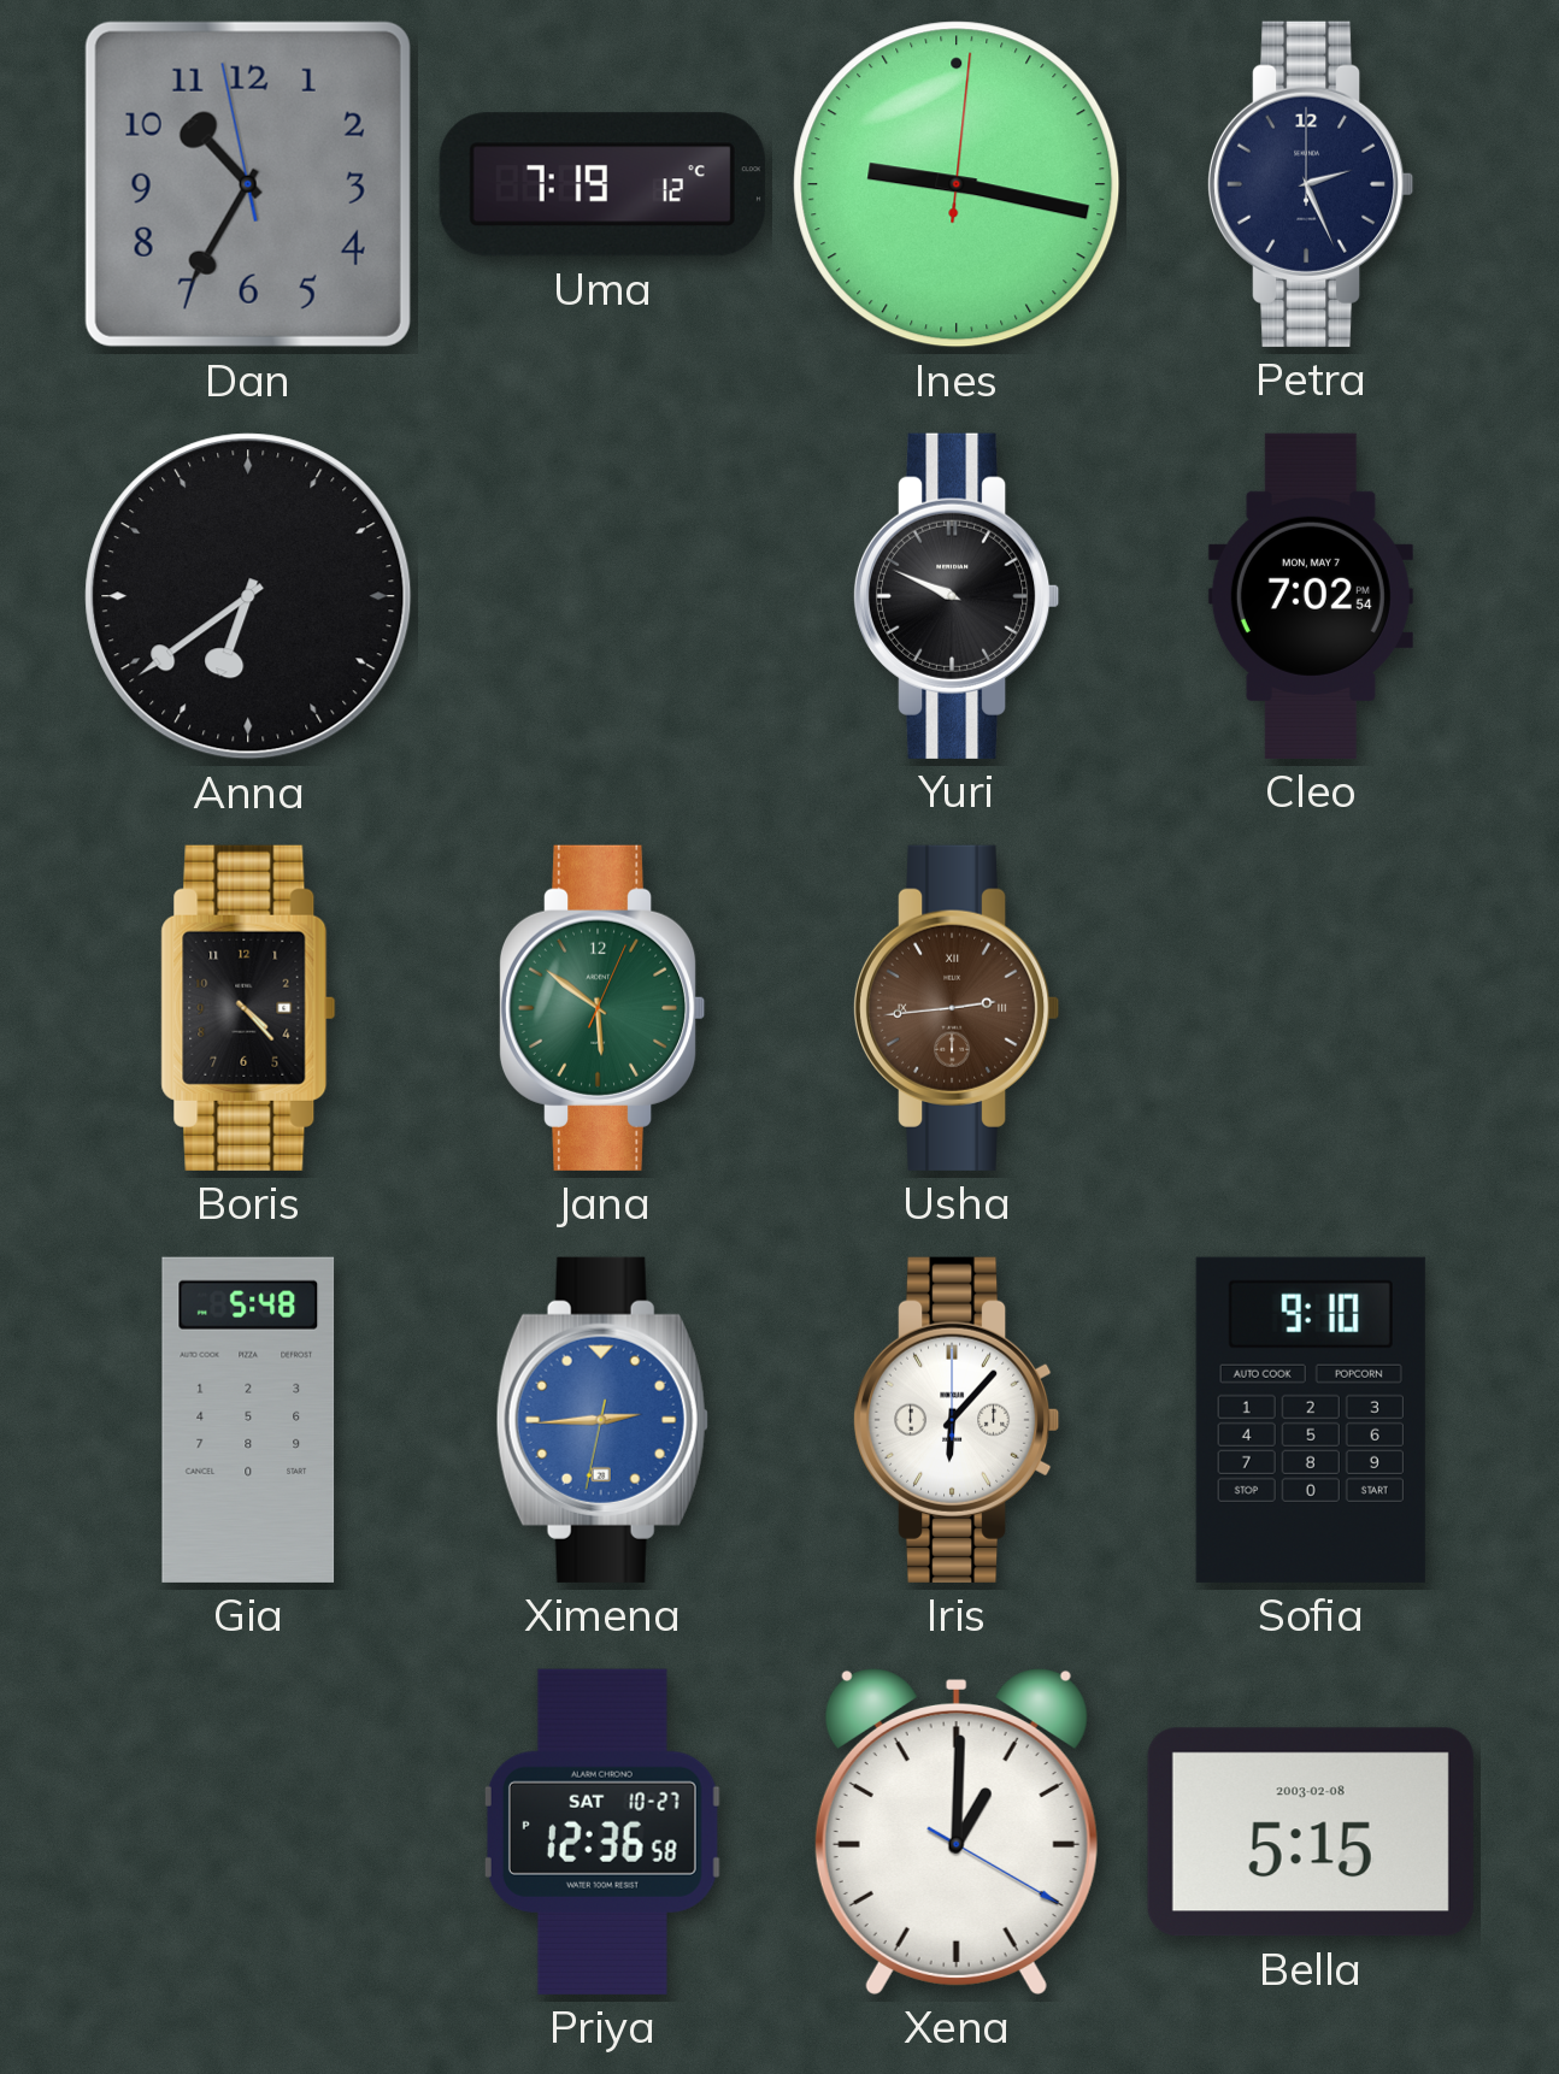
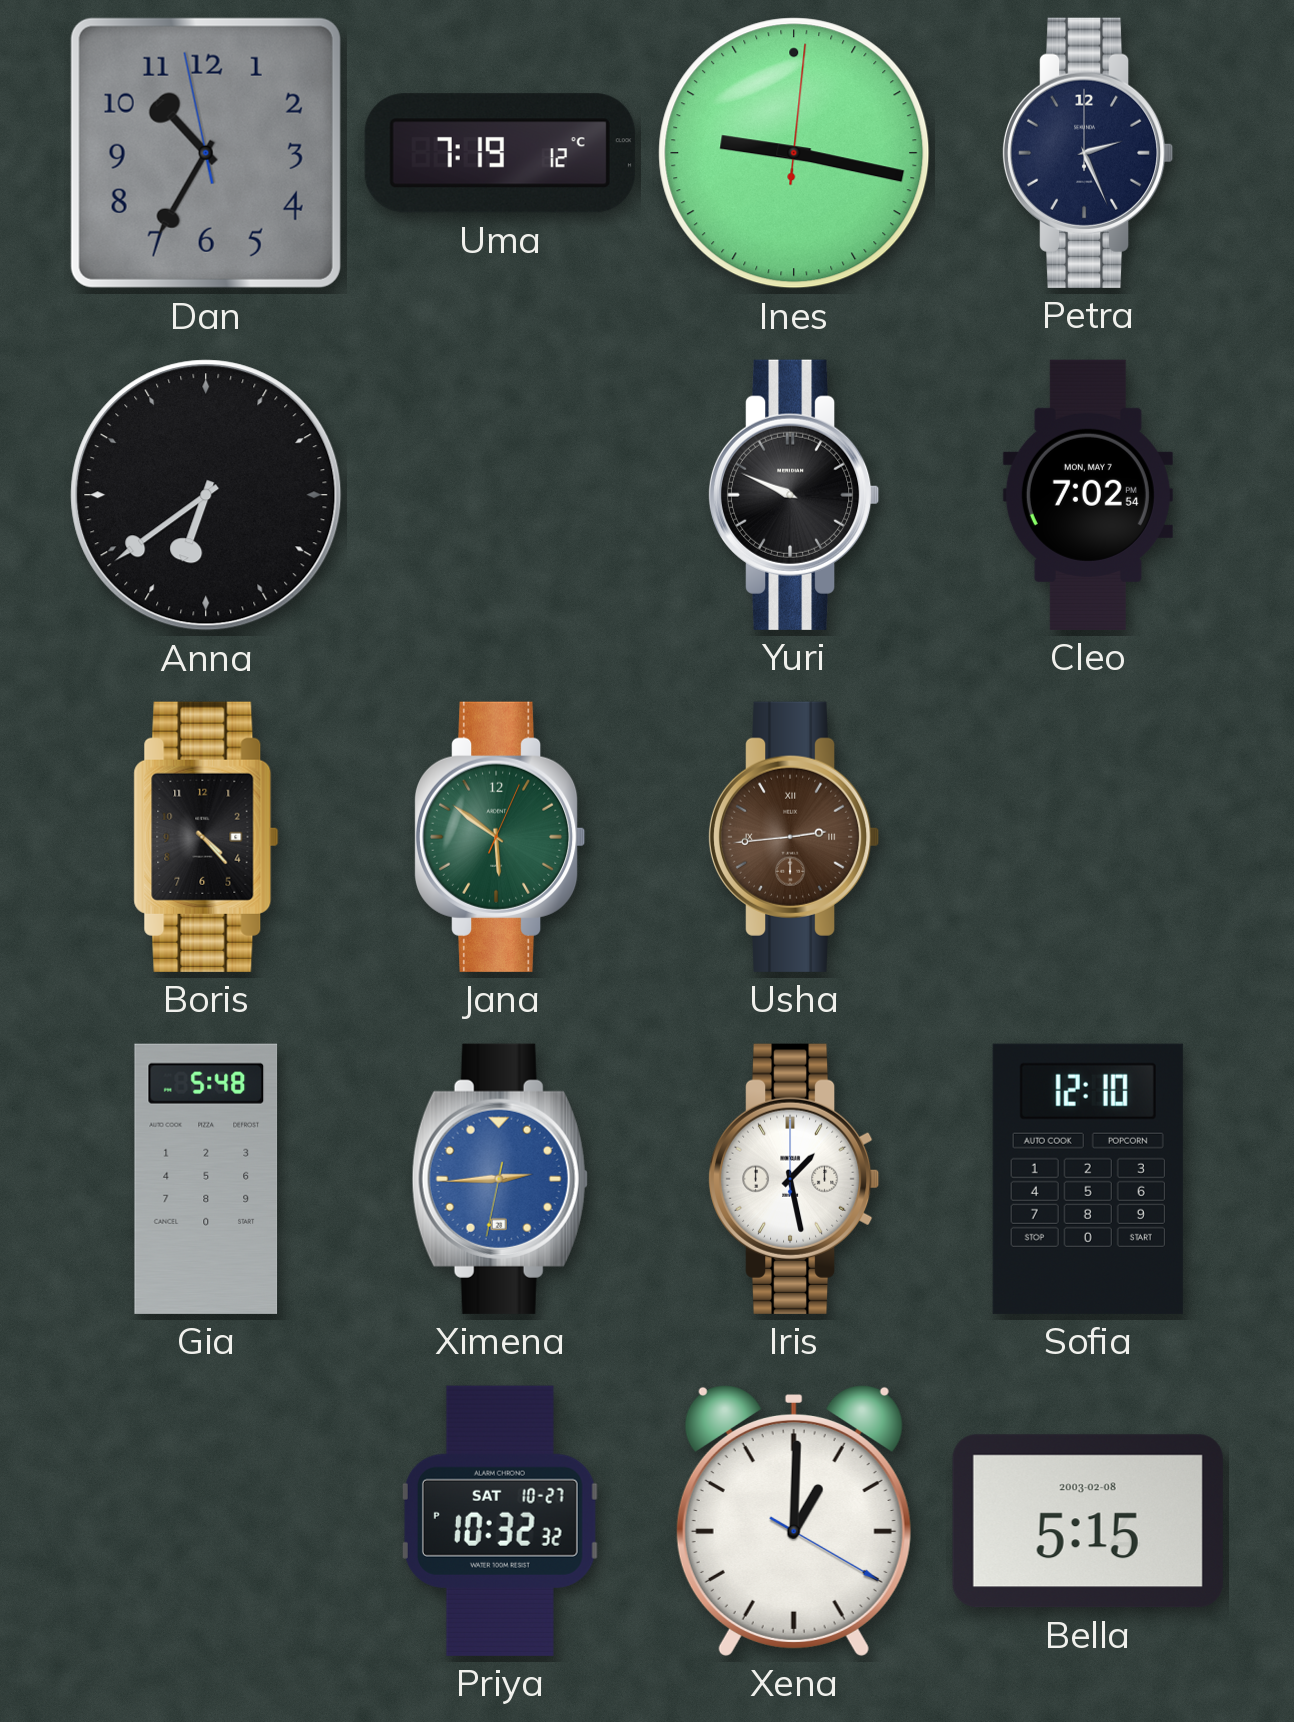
Iris: 6:07 -> 1:28 (794, 1179)
Sofia: 9:10 -> 12:10 (1088, 1179)
Priya: 12:36 -> 10:32 (500, 1521)
